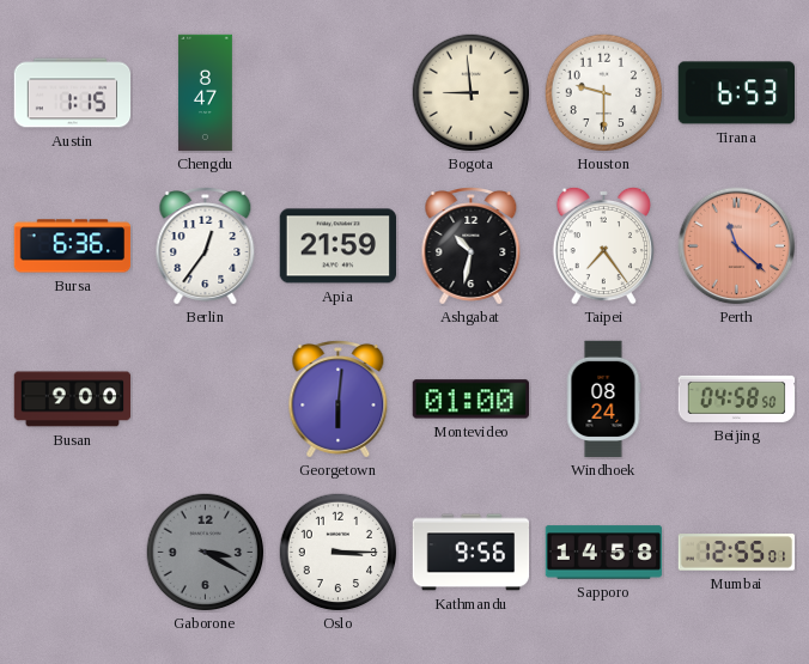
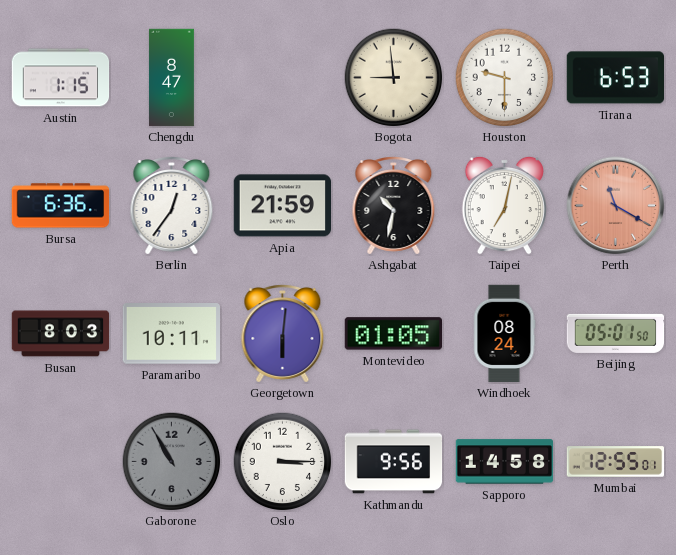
Taipei: 7:24 -> 7:02 (504, 205)
Perth: 11:22 -> 11:20 (616, 206)
Busan: 9:00 -> 8:03 (61, 334)
Paramaribo: none -> 10:11 (171, 334)
Montevideo: 01:00 -> 01:05 (393, 334)
Beijing: 04:58 -> 05:01 (616, 333)
Gaborone: 3:20 -> 10:55 (172, 462)
